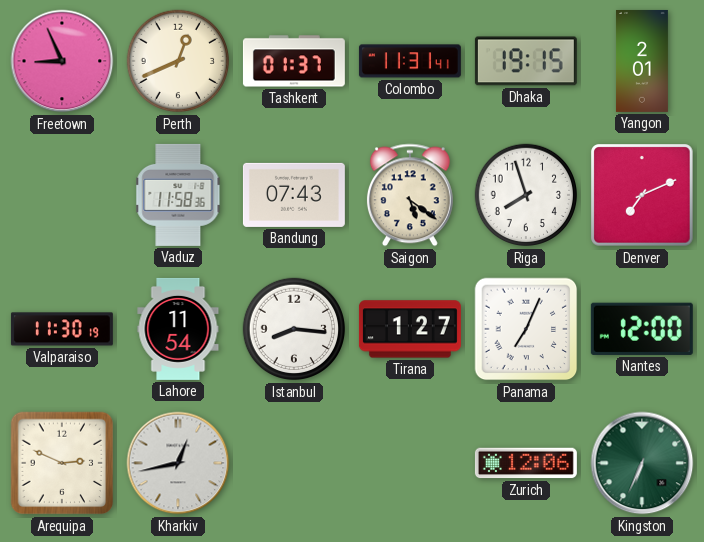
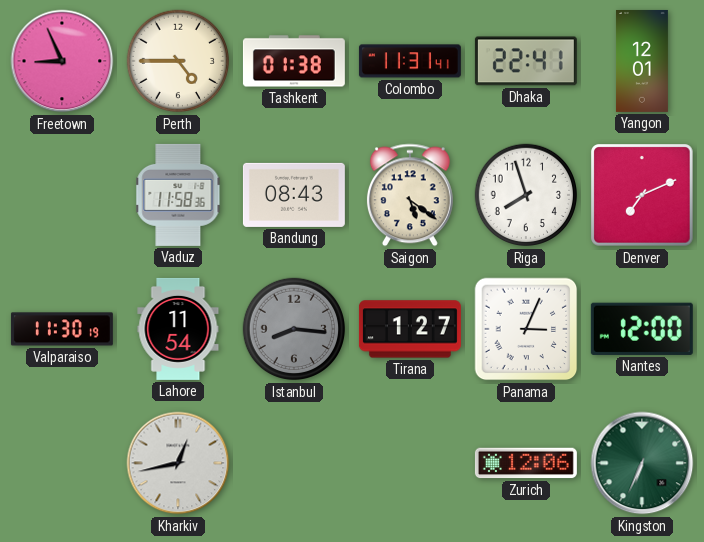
Perth: 12:41 -> 4:45 (178, 61)
Tashkent: 01:37 -> 01:38 (294, 61)
Dhaka: 19:15 -> 22:41 (526, 61)
Yangon: 2:01 -> 12:01 (642, 61)
Bandung: 07:43 -> 08:43 (294, 195)
Istanbul dial: white -> grey (294, 329)
Panama: 7:04 -> 3:04 (526, 329)
Arequipa: 2:49 -> none (62, 463)
